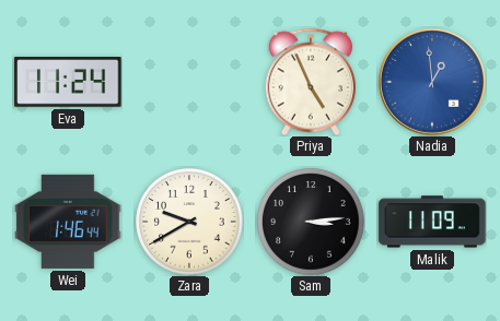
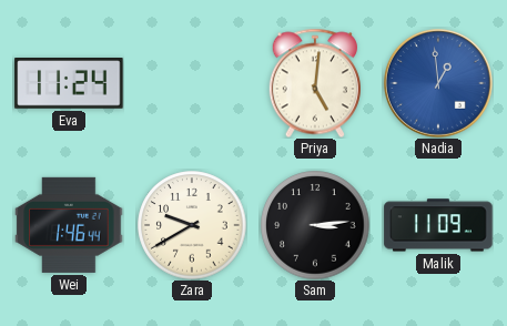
Priya: 4:56 -> 5:01 (315, 83)
